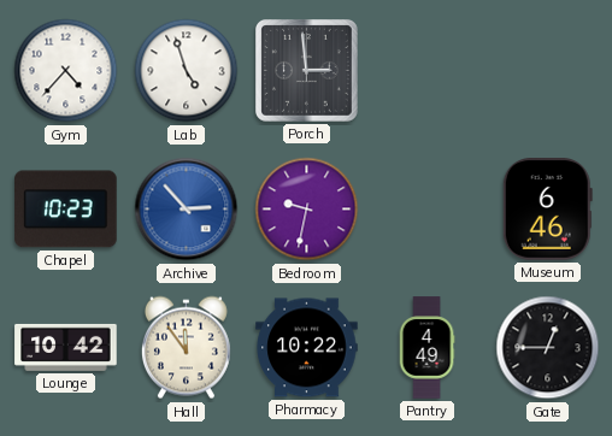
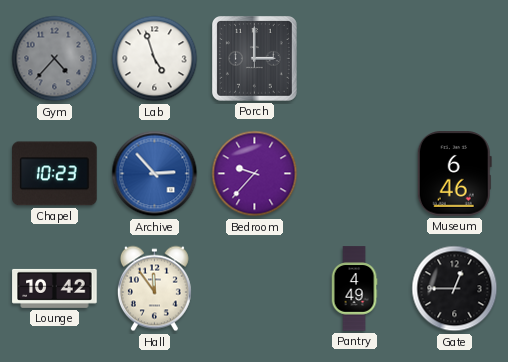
Gym dial: white -> grey (55, 59)
Porch: 2:59 -> 3:00 (255, 59)
Bedroom: 9:32 -> 9:37 (255, 174)
Pharmacy: 10:22 -> none (307, 348)
